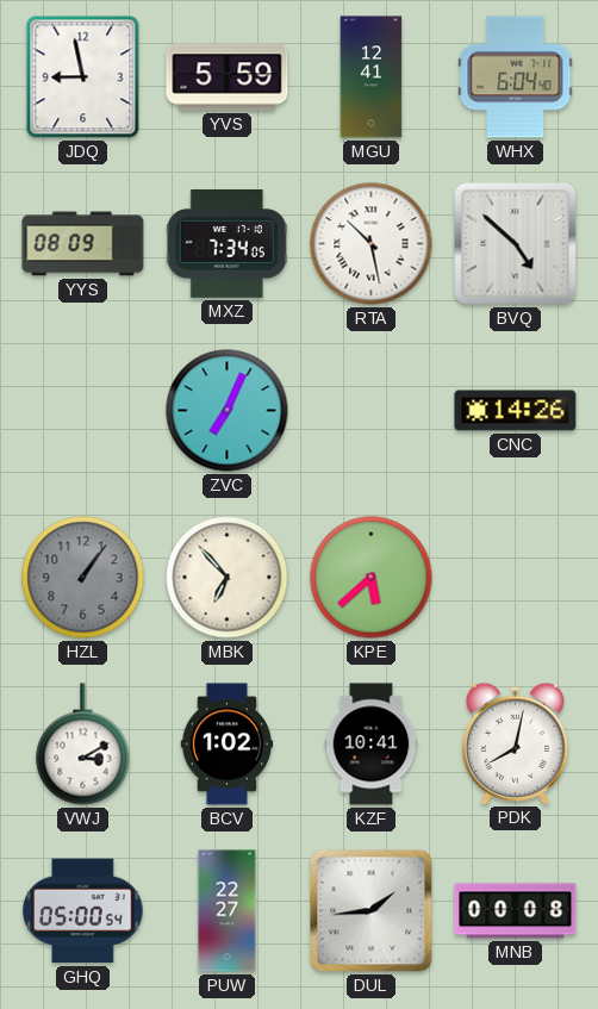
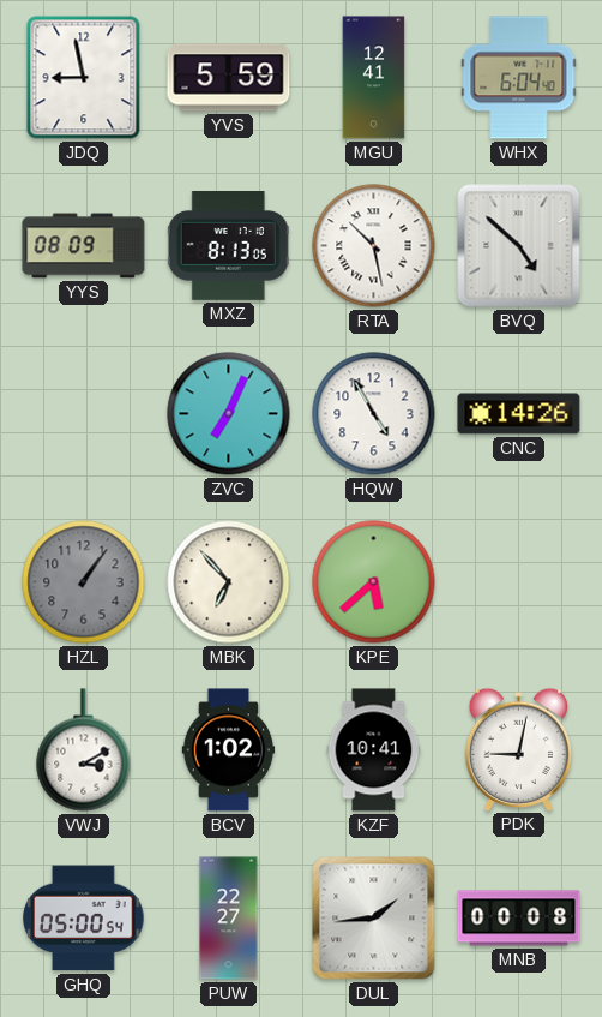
MXZ: 7:34 -> 8:13 (228, 246)
HQW: none -> 4:55 (374, 414)
PDK: 8:02 -> 9:02 (518, 749)
